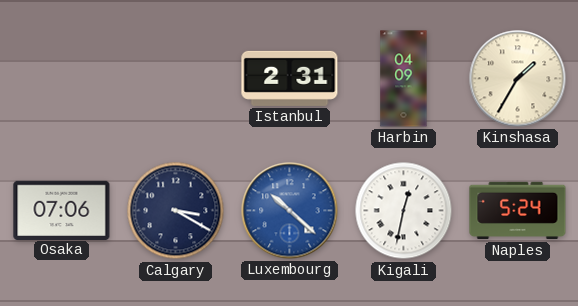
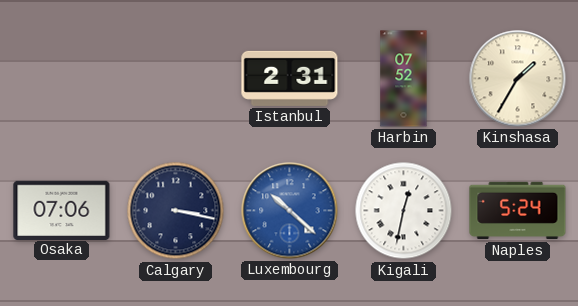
Harbin: 04:09 -> 07:52 (404, 79)
Calgary: 3:20 -> 3:17 (176, 211)
